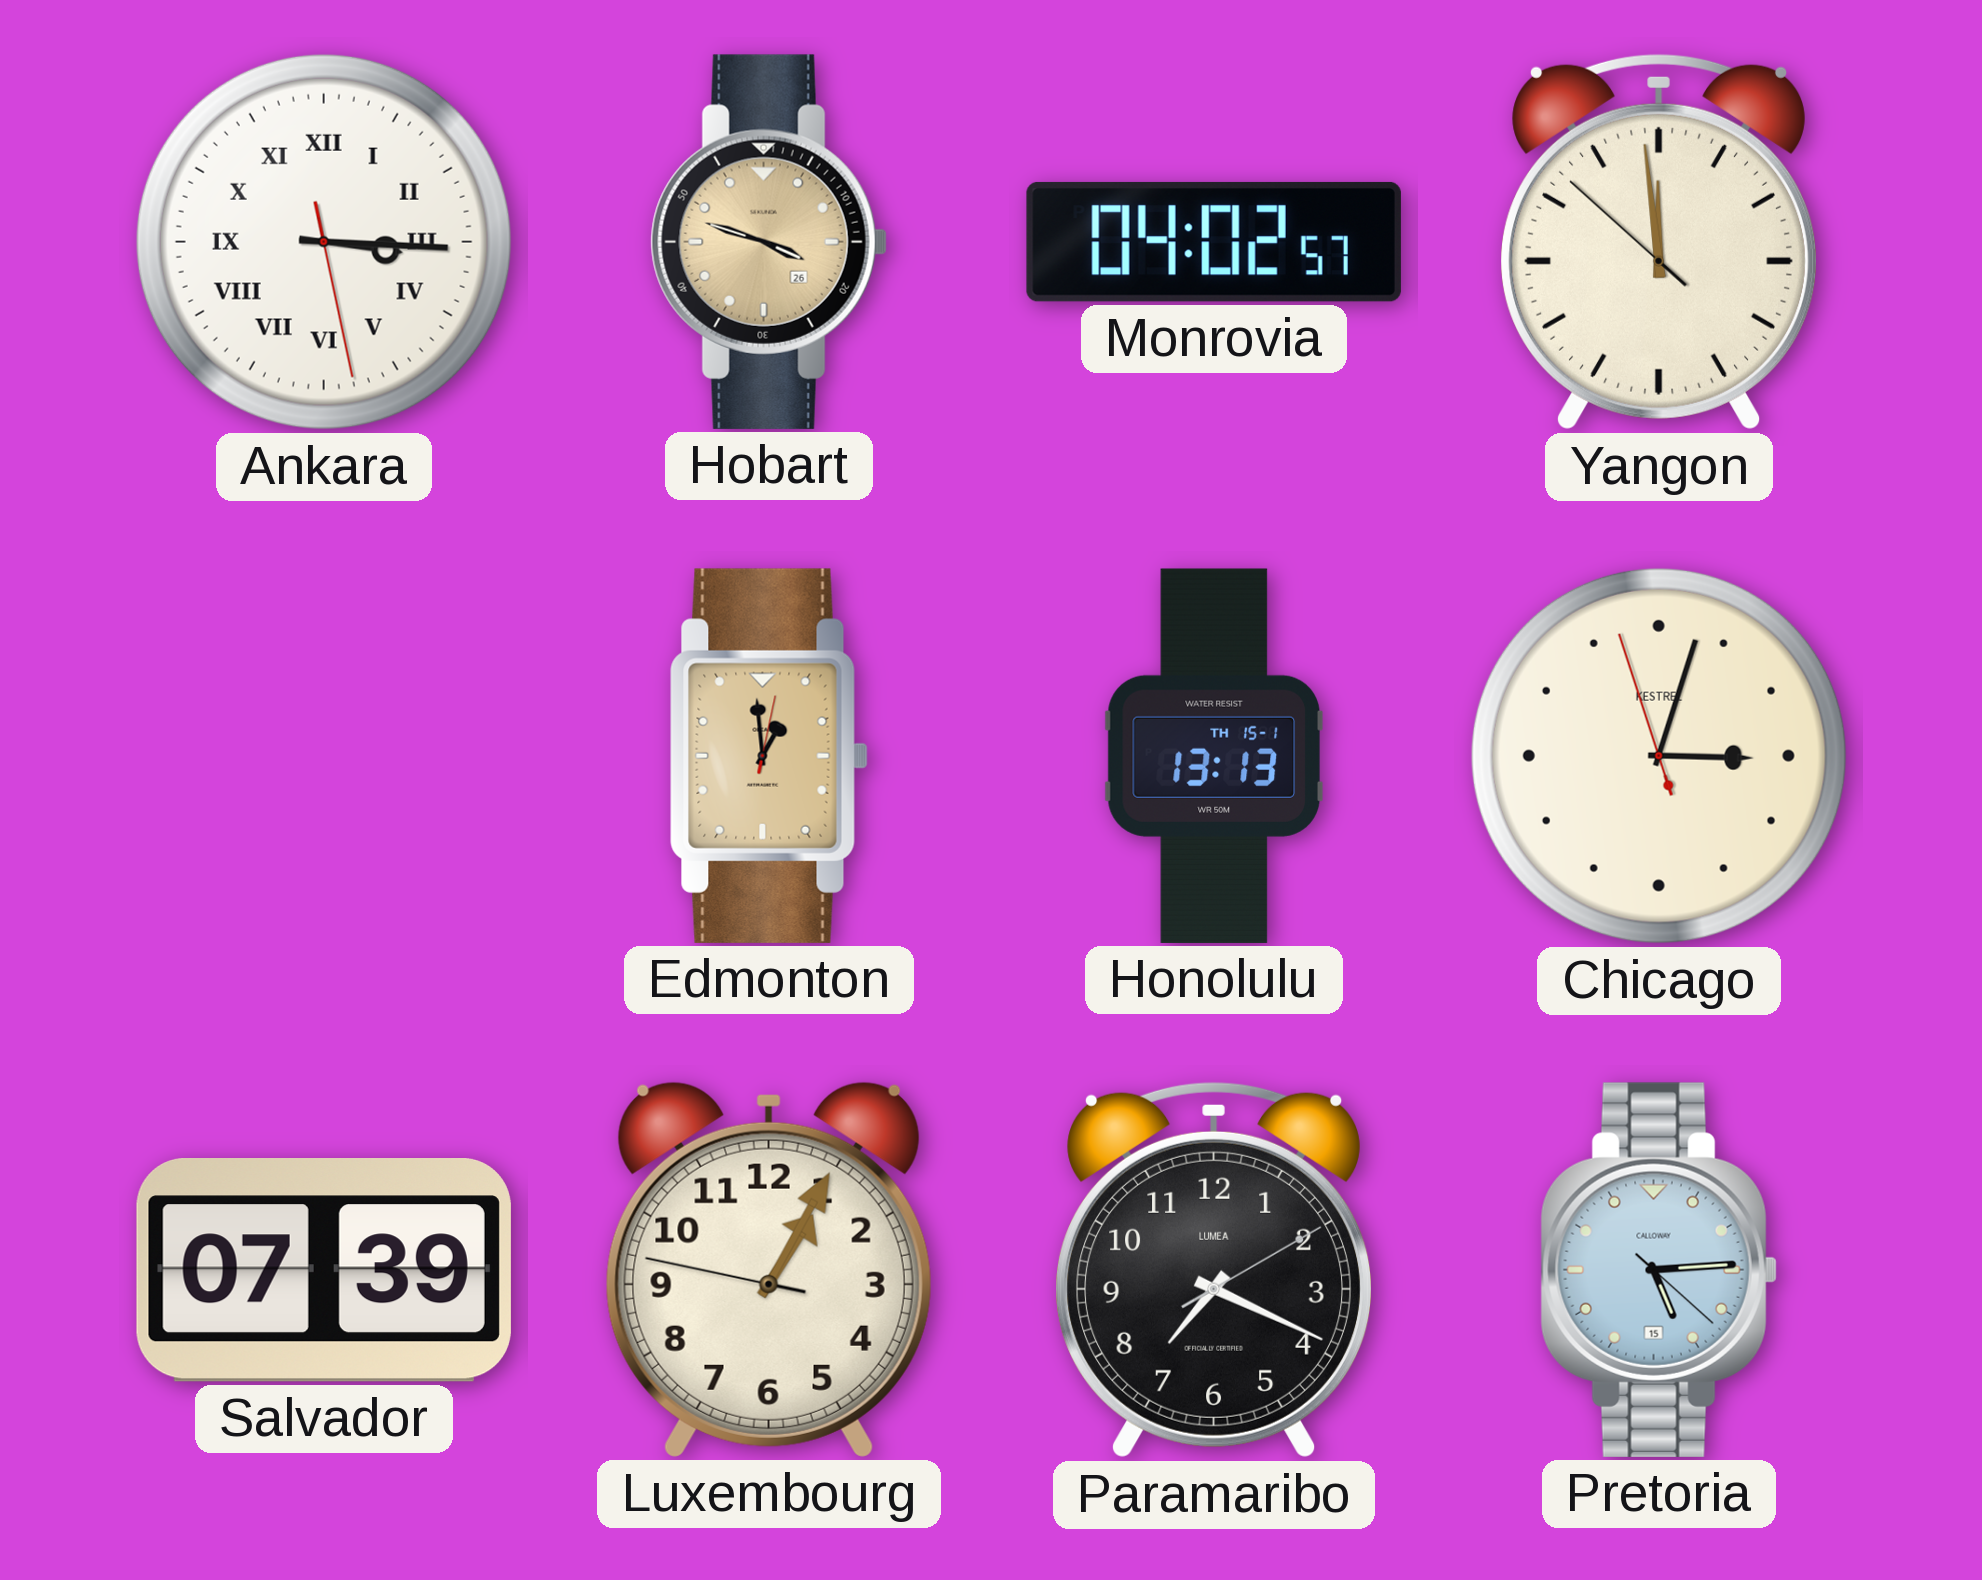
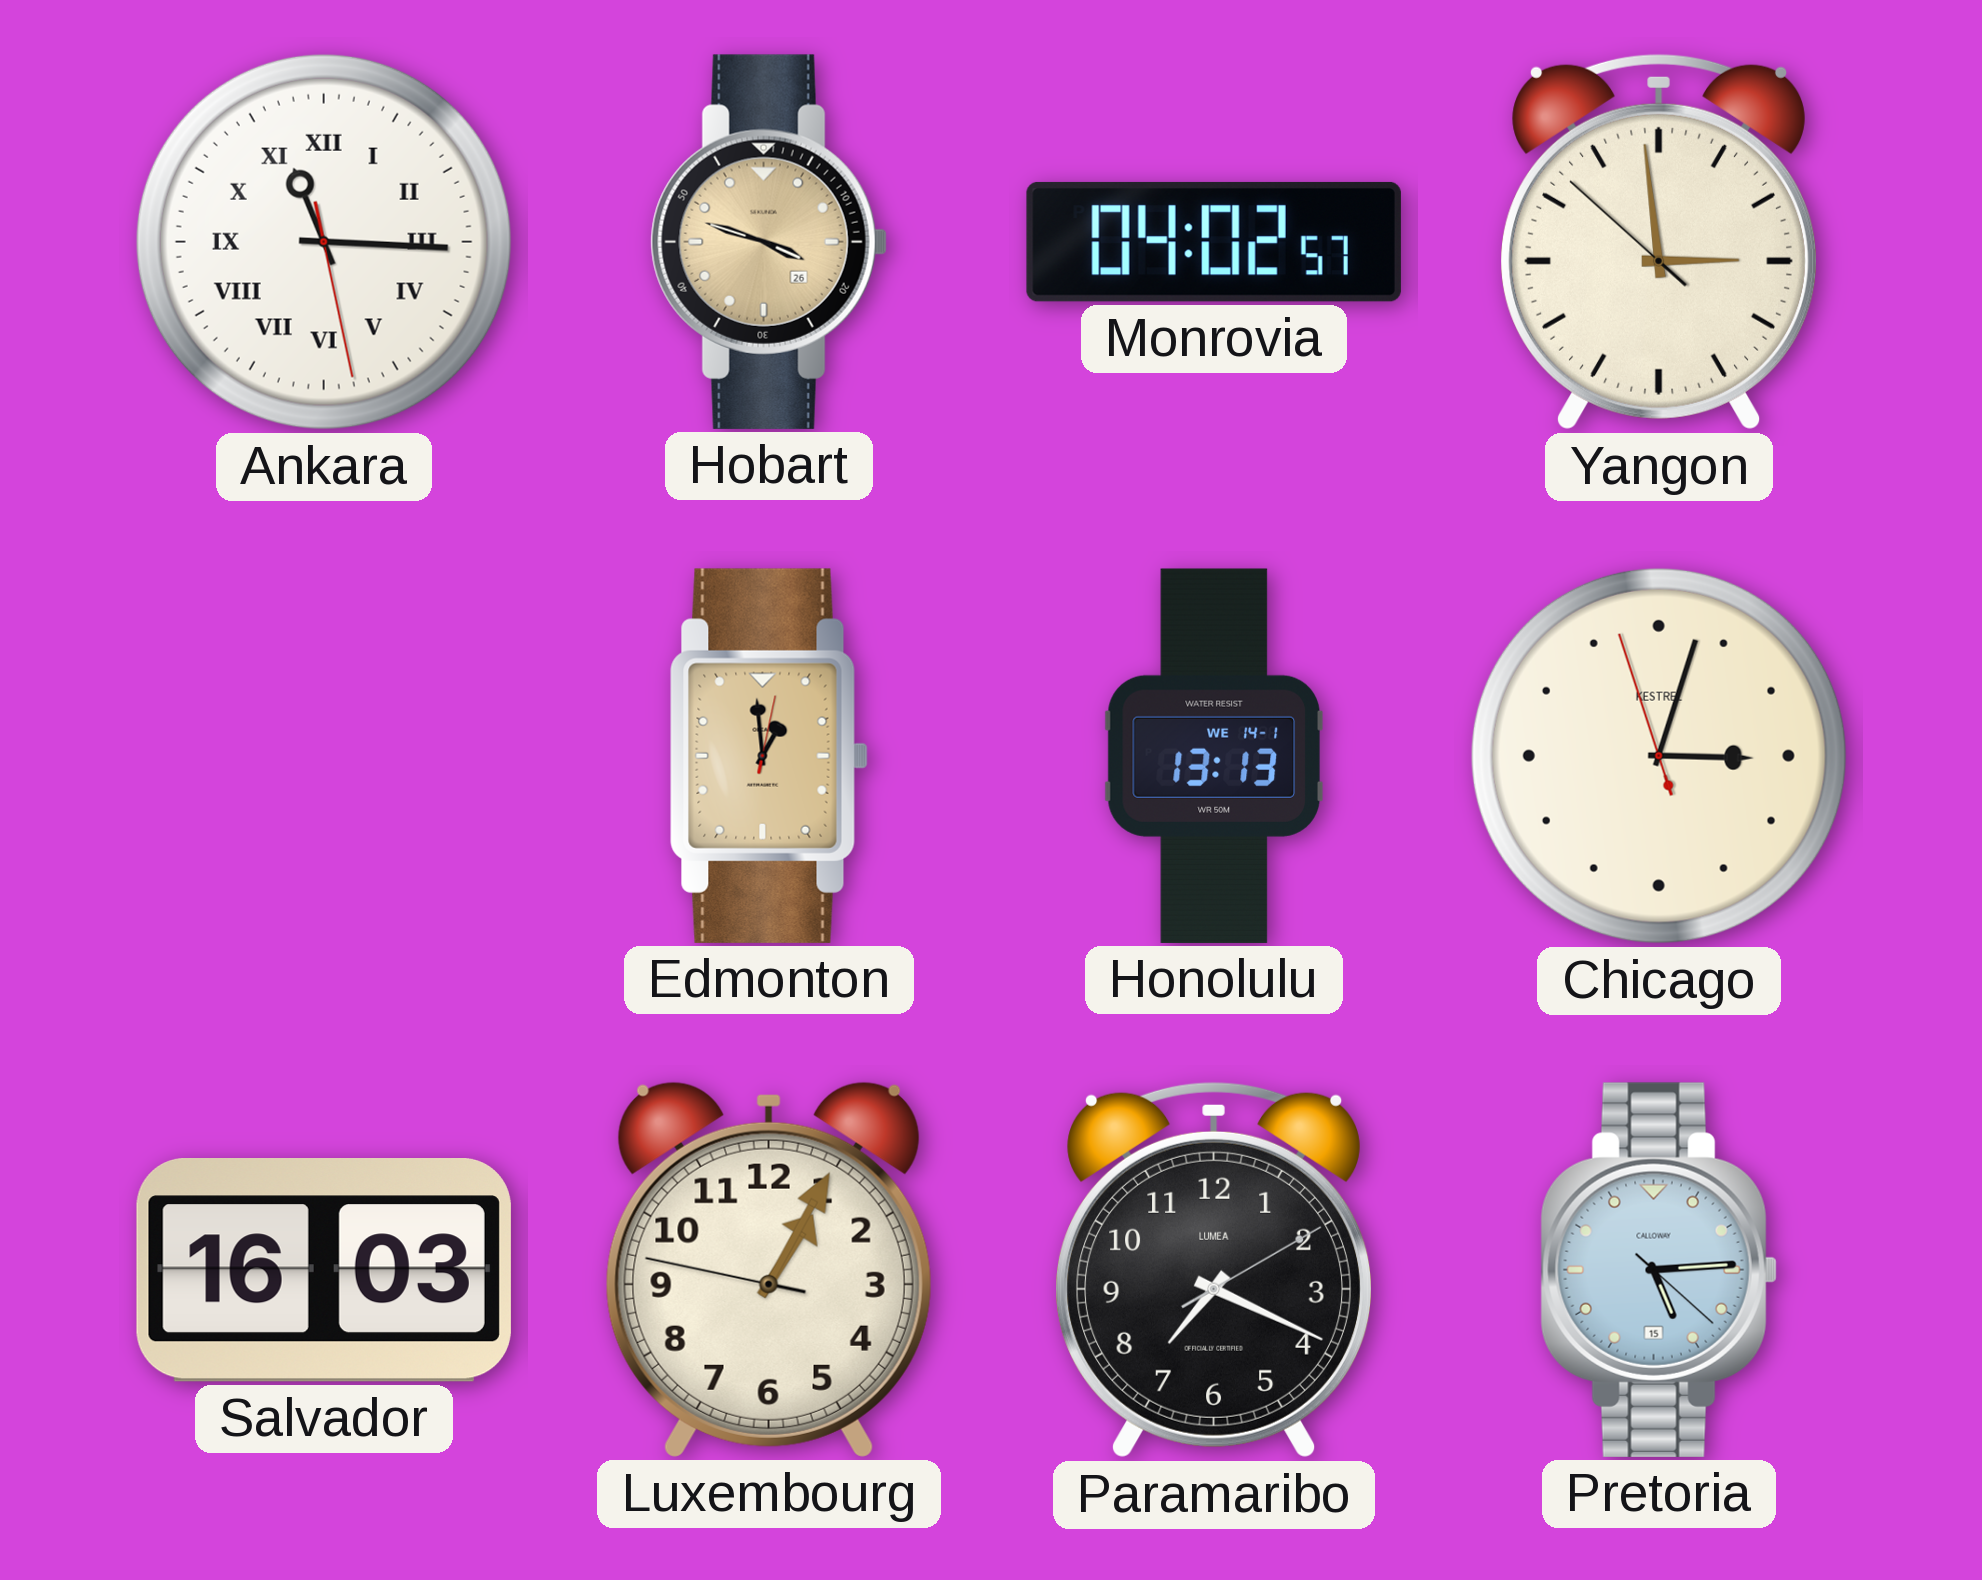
Ankara: 3:15 -> 11:15 (324, 242)
Yangon: 11:58 -> 2:58 (1658, 242)
Honolulu date: TH 15-1 -> WE 14-1 (1213, 756)
Salvador: 07:39 -> 16:03 (324, 1271)
